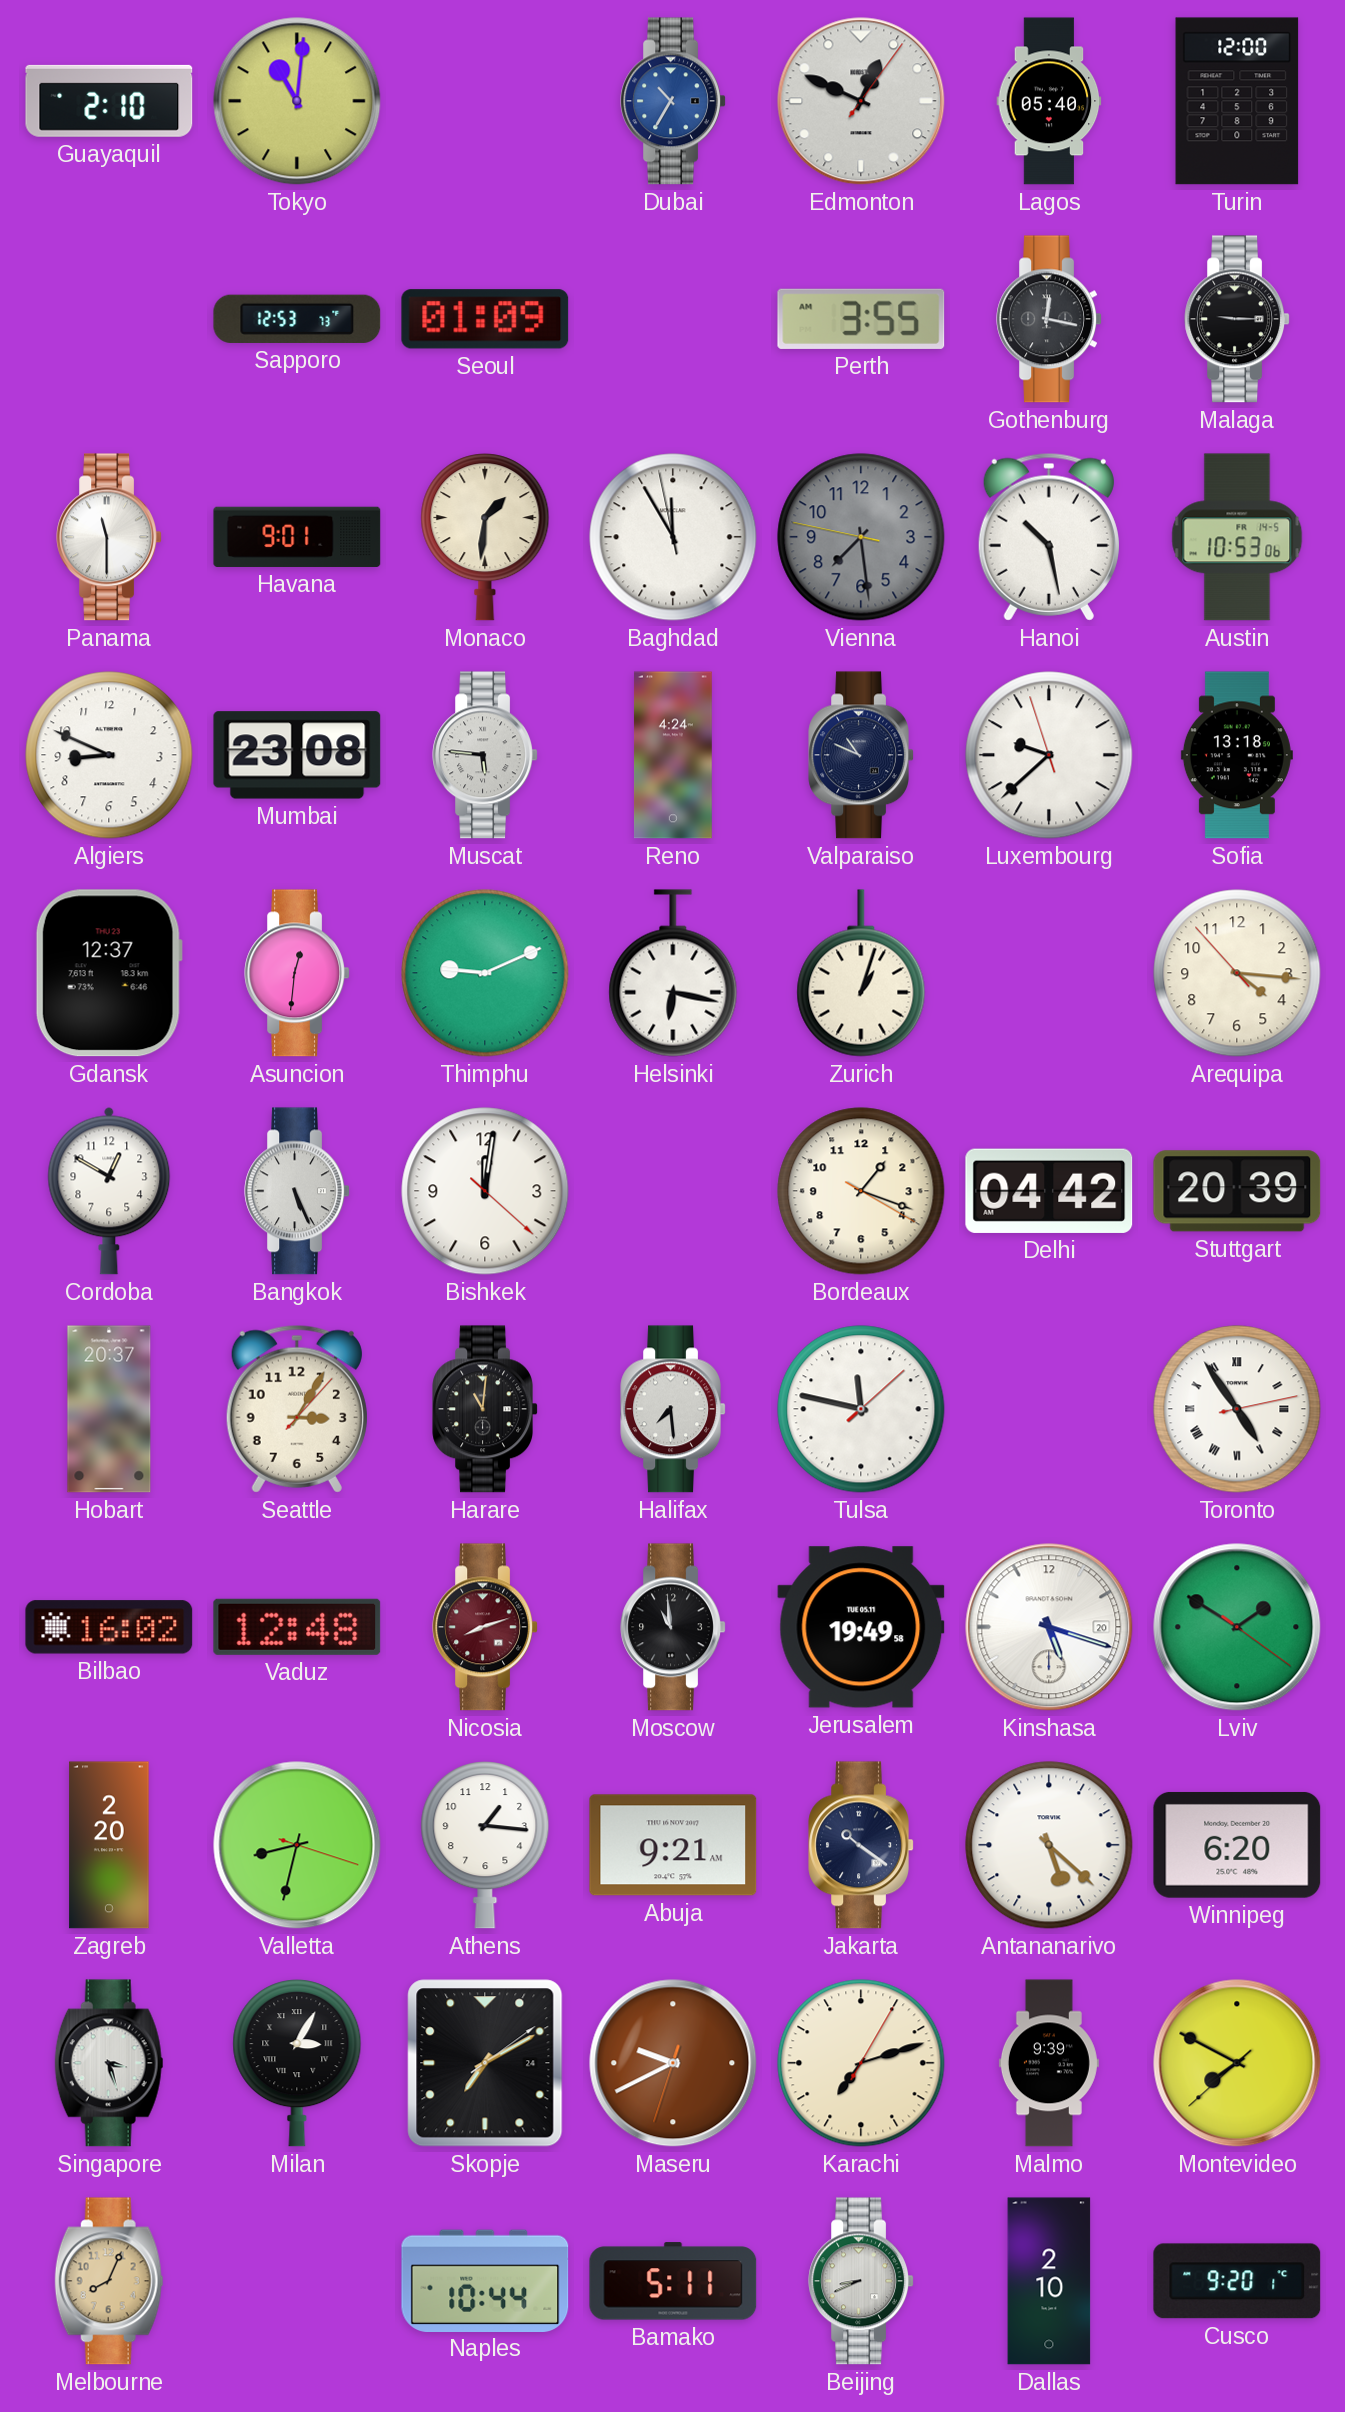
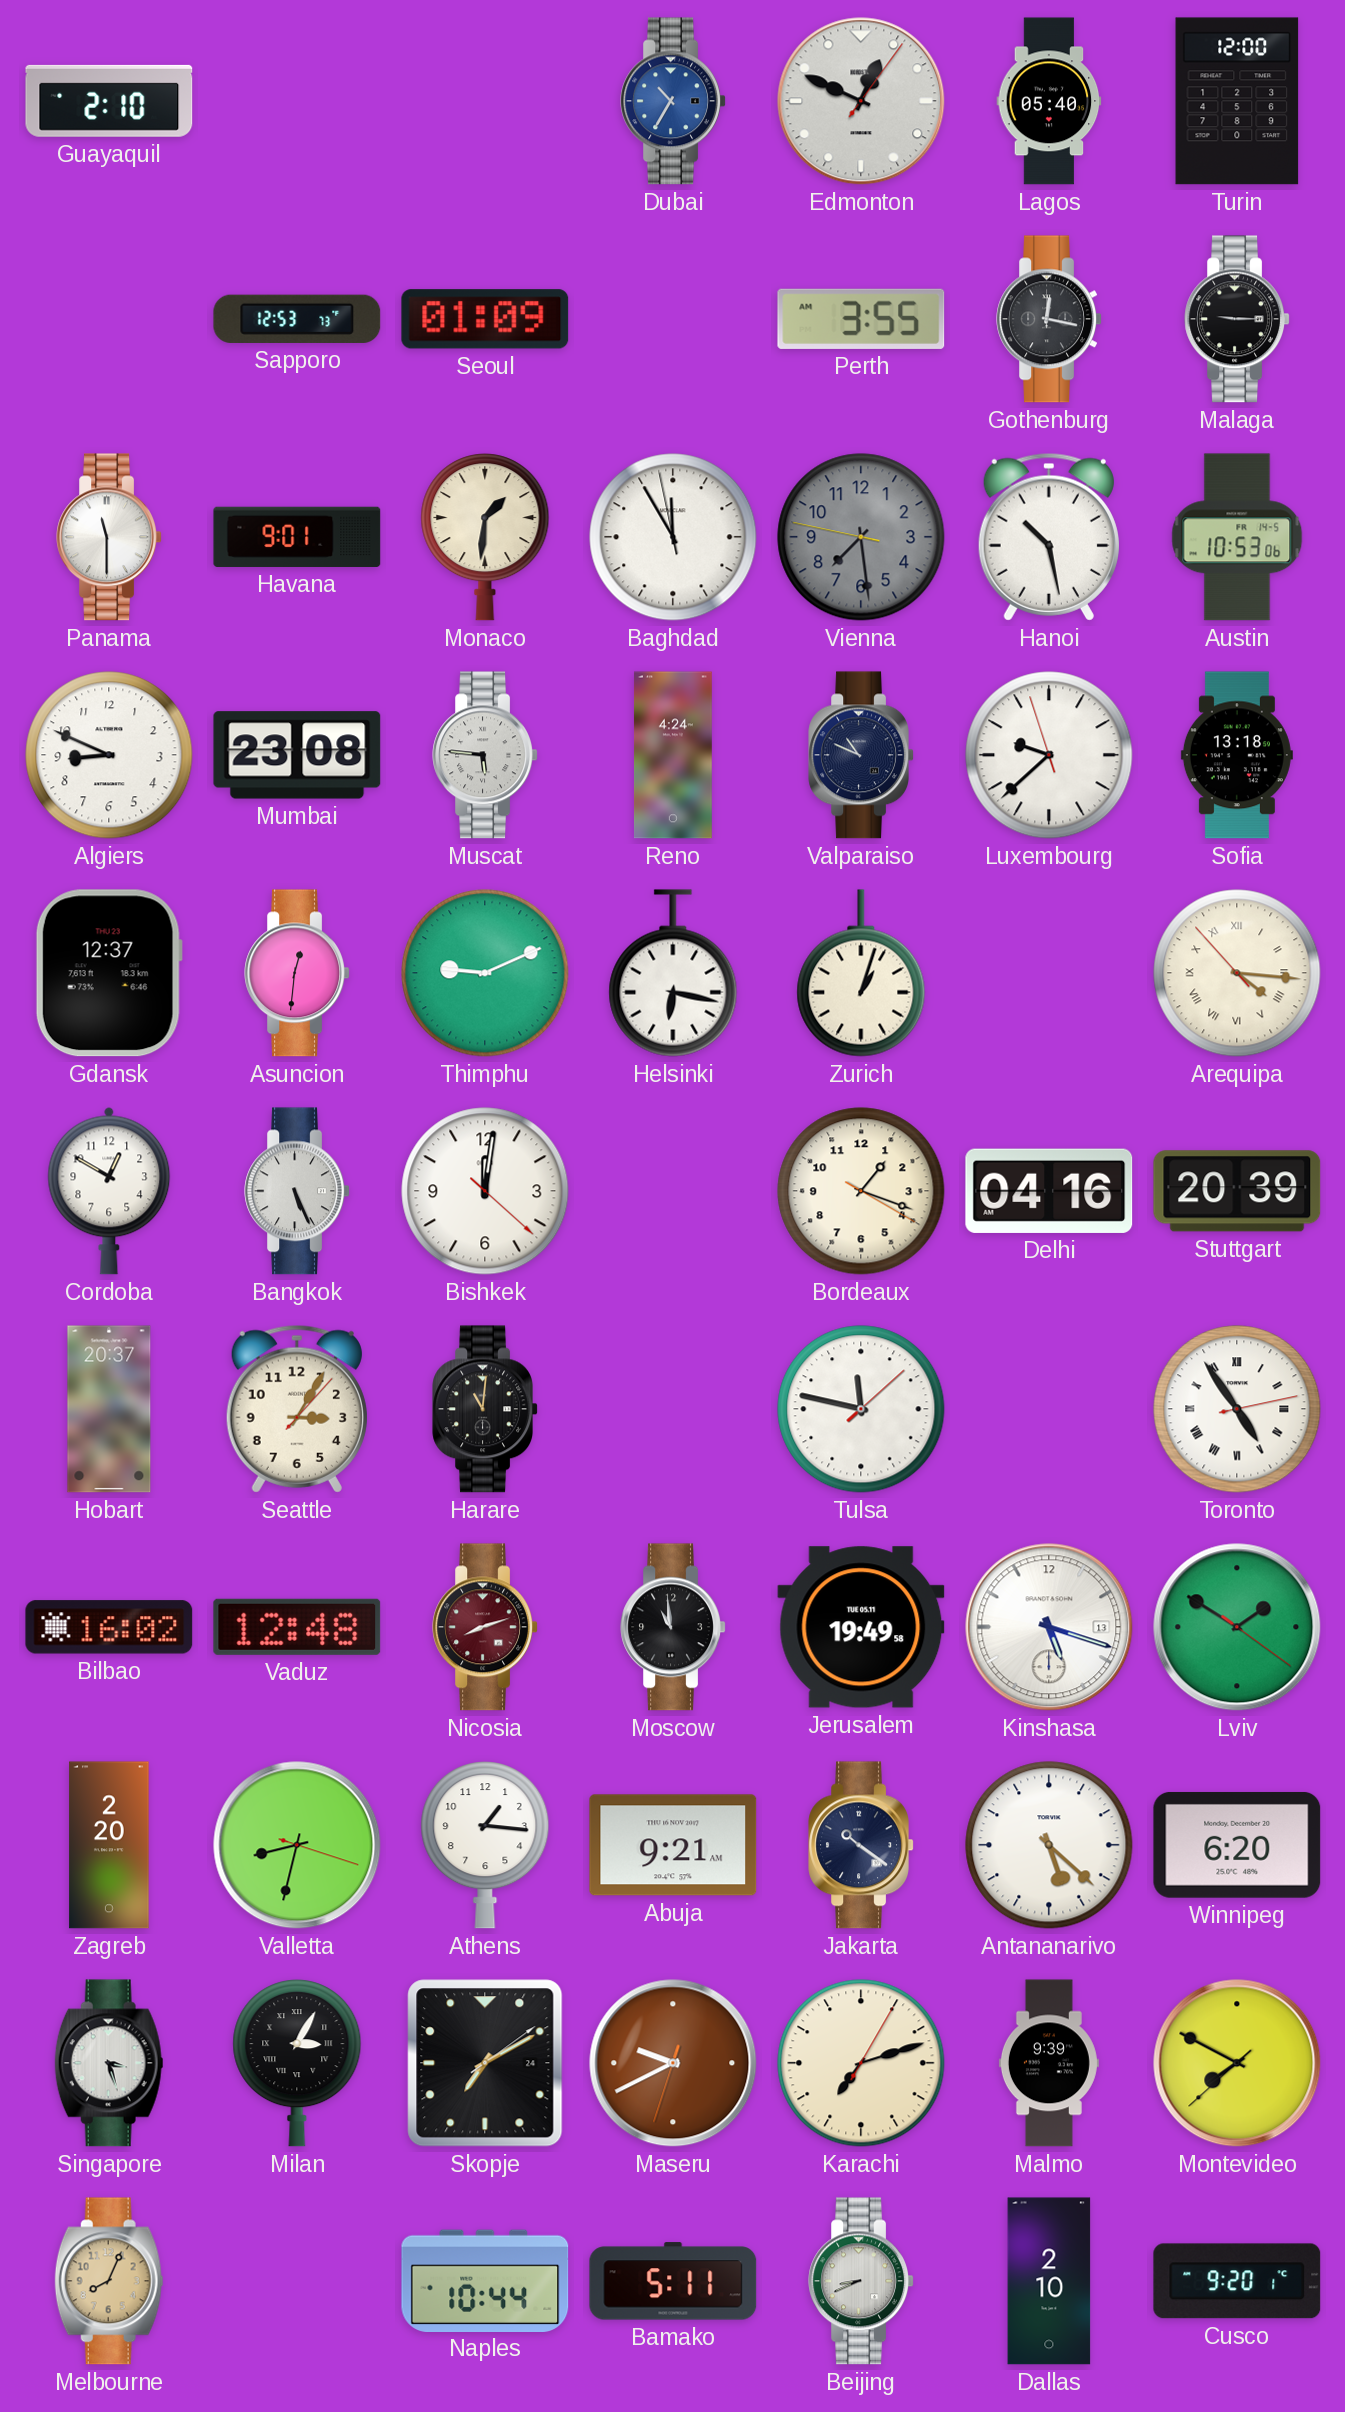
Tokyo: 11:01 -> none (297, 101)
Arequipa numerals: Arabic -> Roman (1237, 973)
Delhi: 04:42 -> 04:16 (1049, 1191)
Halifax: 7:29 -> none (673, 1409)
Kinshasa date: 20 -> 13 (1049, 1627)
